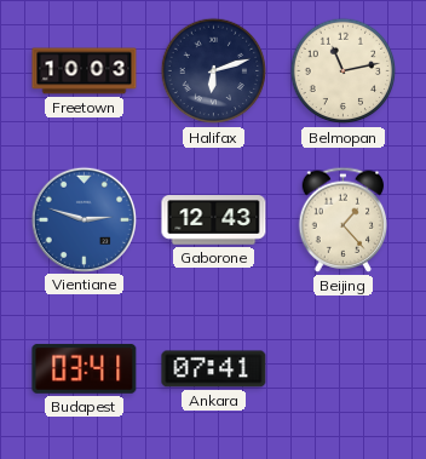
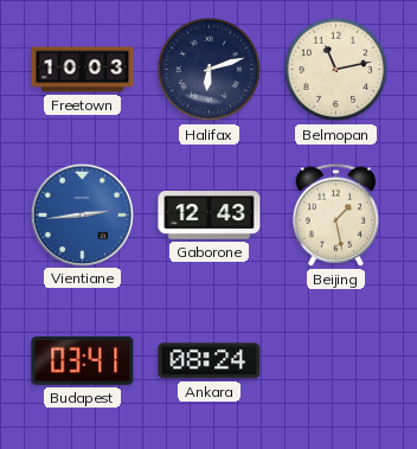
Vientiane: 2:48 -> 2:44 (82, 214)
Beijing: 1:23 -> 1:28 (336, 214)
Ankara: 07:41 -> 08:24 (210, 361)
